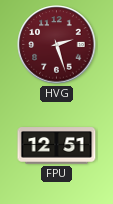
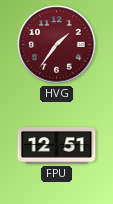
HVG: 2:27 -> 1:36 (57, 45)
